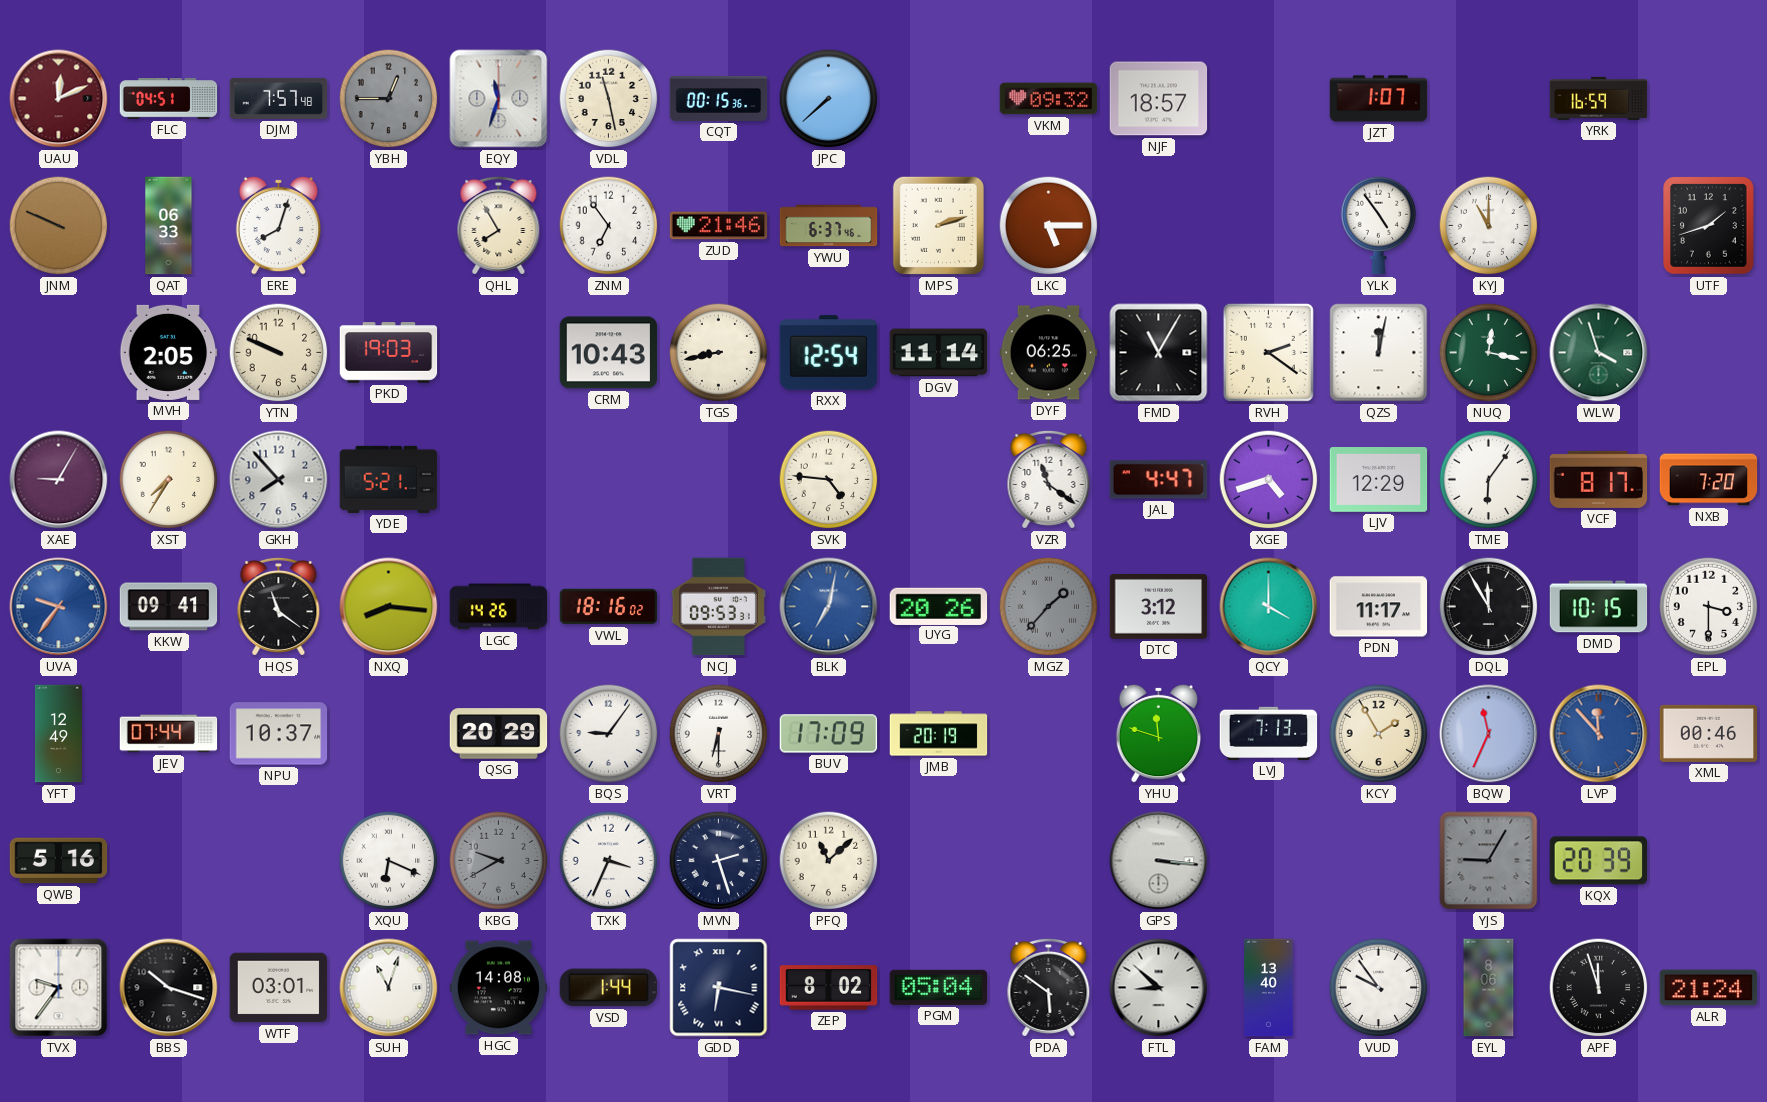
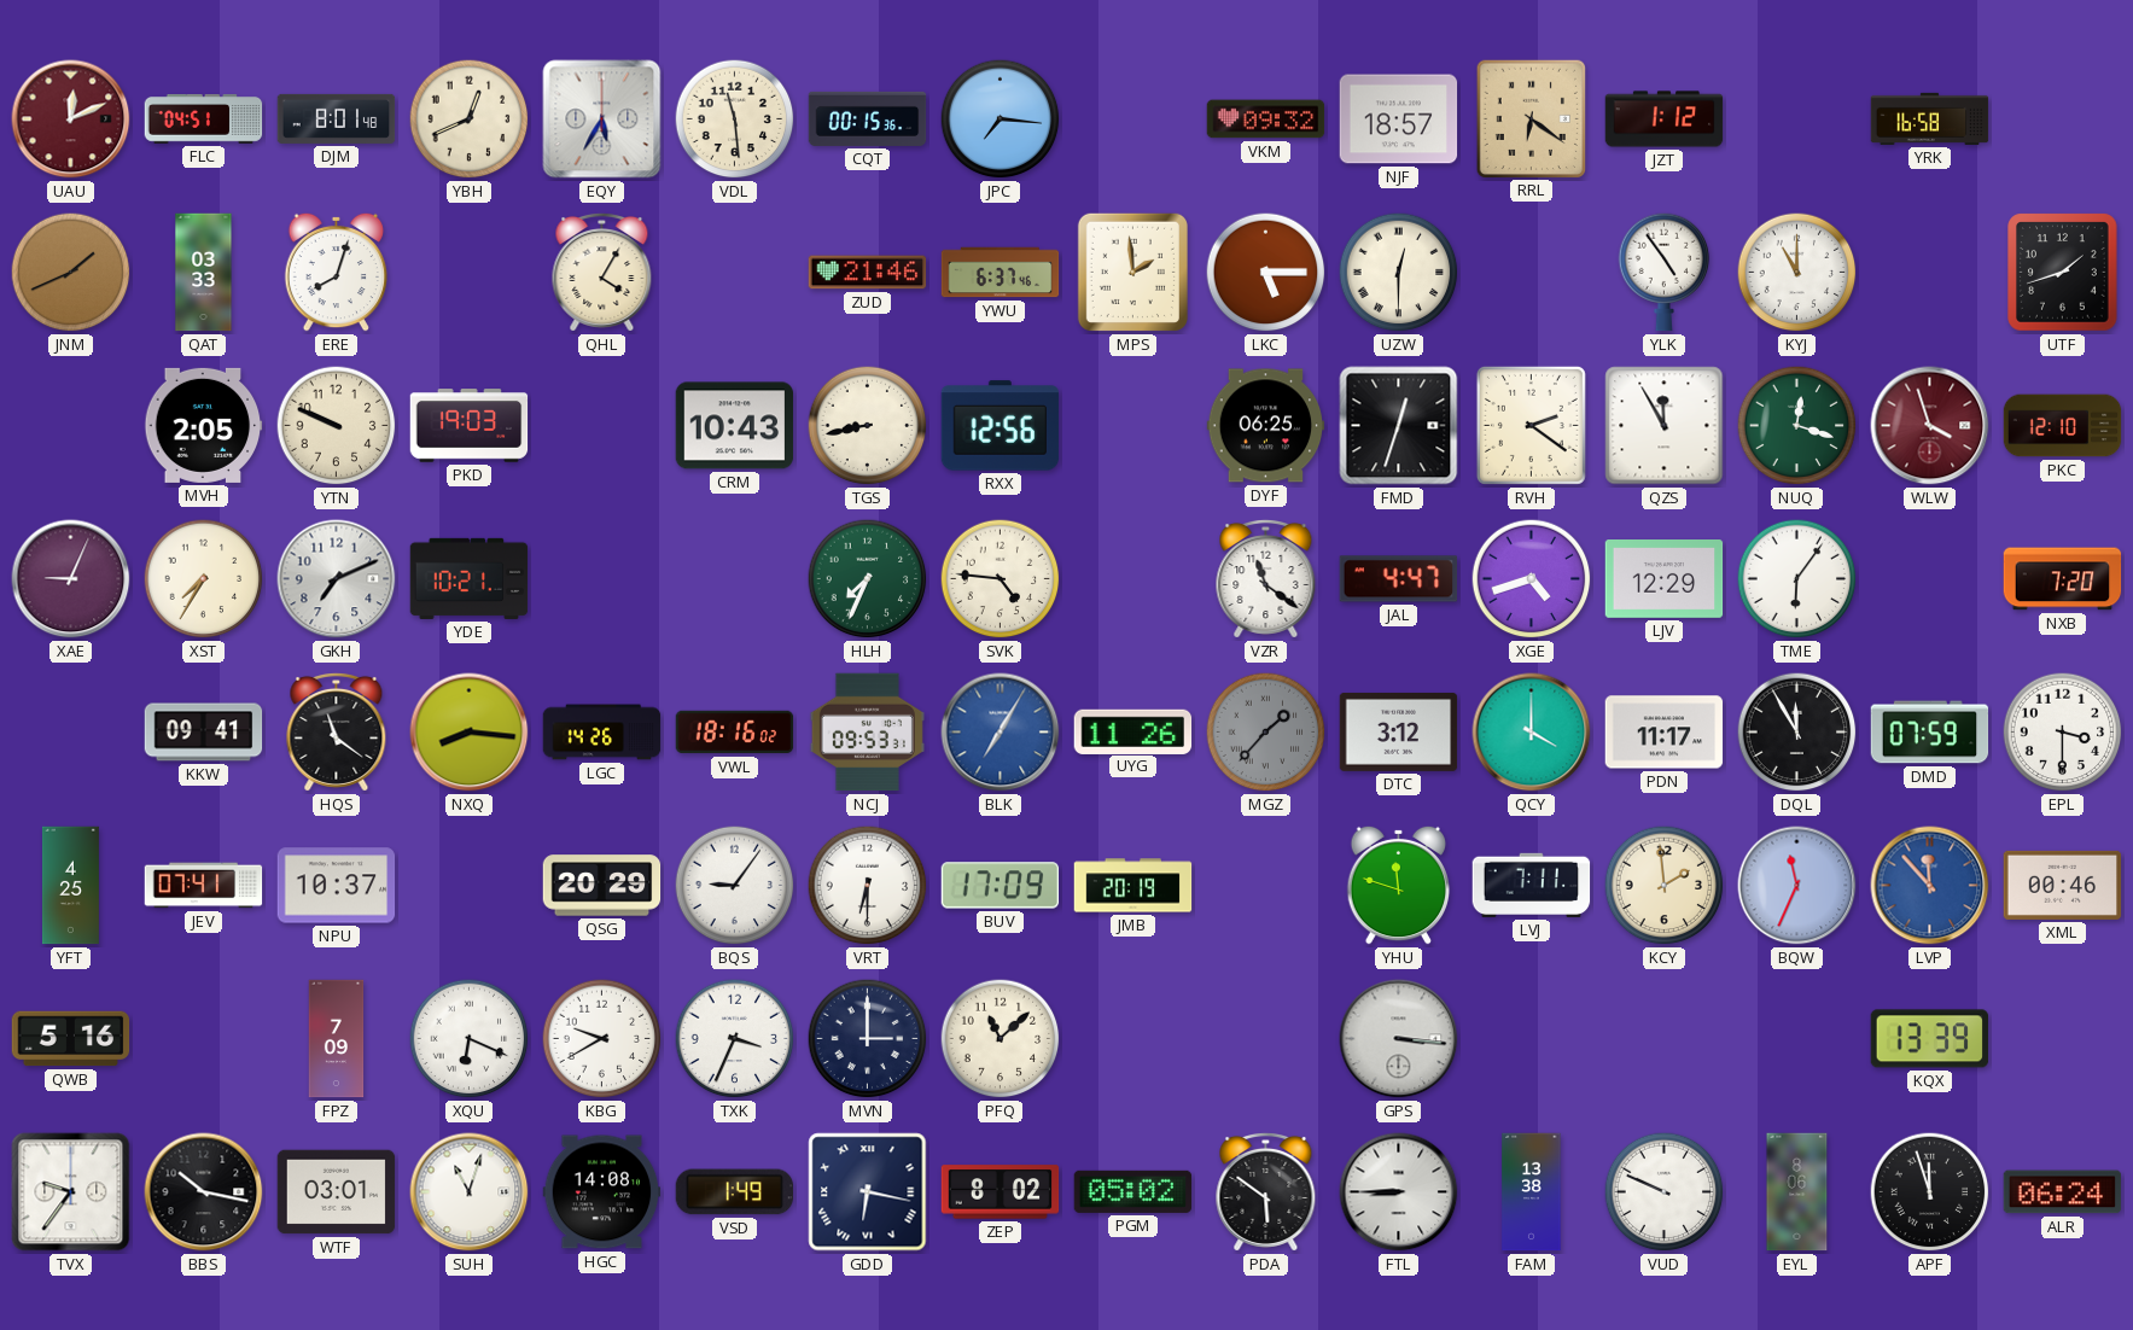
DJM: 7:57 -> 8:01 (337, 118)
YBH: 12:45 -> 12:41 (470, 119)
YBH dial: grey -> cream (470, 119)
EQY: 11:33 -> 5:35 (602, 119)
VDL: 11:28 -> 11:29 (735, 119)
JPC: 7:38 -> 7:16 (1001, 119)
RRL: none -> 6:21 (1531, 118)
JZT: 1:07 -> 1:12 (1665, 119)
YRK: 16:59 -> 16:58 (1930, 118)
JNM: 9:49 -> 1:41 (71, 273)
QAT: 06:33 -> 03:33 (204, 273)
QHL: 7:55 -> 4:05 (602, 272)
ZNM: 6:54 -> none (609, 226)
MPS: 2:12 -> 1:59 (1132, 272)
UZW: none -> 12:30 (1399, 273)
RXX: 12:54 -> 12:56 (1001, 426)
DGV: 11:14 -> none (939, 353)
FMD: 11:05 -> 12:33 (1399, 426)
QZS: 12:02 -> 11:55 (1665, 426)
NUQ: 12:17 -> 12:18 (1797, 426)
WLW dial: green -> burgundy (1930, 426)
PKC: none -> 12:10 (2063, 426)
XAE: 9:05 -> 9:04 (71, 579)
GKH: 7:53 -> 7:11 (337, 579)
YDE: 5:21 -> 10:21 (470, 578)
HLH: none -> 7:34 (868, 579)
VCF: 8:17 -> none (1599, 479)
UVA: 9:36 -> none (59, 607)
BLK: 7:02 -> 7:05 (1001, 733)
UYG: 20:26 -> 11:26 (1133, 731)
DMD: 10:15 -> 07:59 (1930, 733)
YFT: 12:49 -> 4:25 (70, 886)
JEV: 07:44 -> 07:41 (204, 886)
LVJ: 7:13 -> 7:11 (1532, 885)
KCY: 1:55 -> 1:59 (1665, 886)
FPZ: none -> 7:09 (337, 1039)
KBG dial: grey -> white (602, 1039)
MVN: 2:27 -> 3:00 (868, 1039)
YJS: 9:05 -> none (1489, 861)
KQX: 20:39 -> 13:39 (1930, 1039)
BBS: 10:18 -> 10:17 (204, 1192)
VSD: 1:44 -> 1:49 (735, 1192)
PGM: 05:04 -> 05:02 (1133, 1191)
FTL: 8:52 -> 8:45 (1399, 1192)
FAM: 13:40 -> 13:38 (1532, 1192)
VUD: 9:54 -> 9:49 (1665, 1192)
ALR: 21:24 -> 06:24 (2063, 1192)
